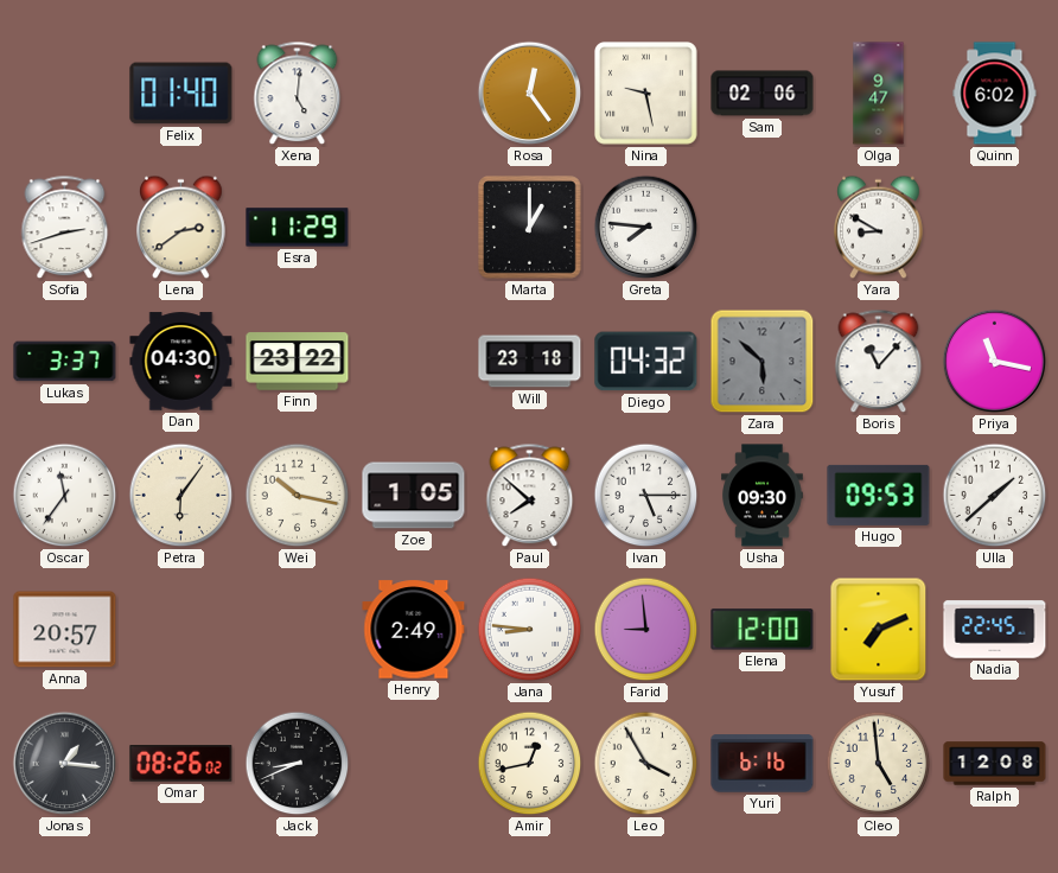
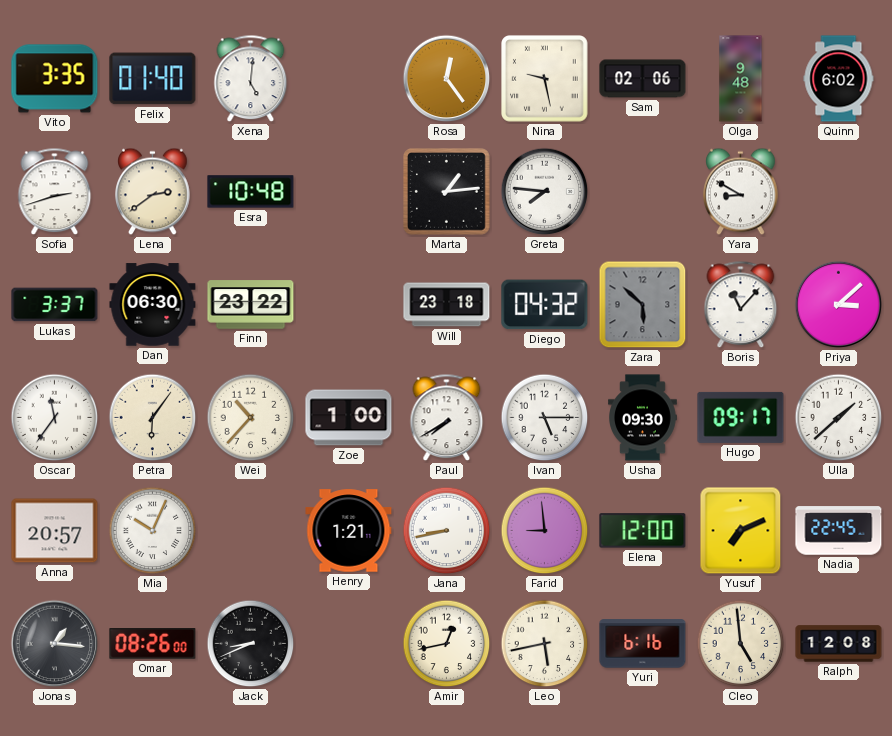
Vito: none -> 3:35 (55, 79)
Olga: 9:47 -> 9:48 (741, 79)
Esra: 11:29 -> 10:48 (251, 192)
Marta: 1:00 -> 1:14 (447, 192)
Dan: 04:30 -> 06:30 (153, 305)
Priya: 11:17 -> 3:08 (839, 305)
Wei: 10:17 -> 10:37 (251, 418)
Zoe: 1:05 -> 1:00 (349, 418)
Paul: 7:52 -> 7:40 (447, 418)
Hugo: 09:53 -> 09:17 (741, 417)
Mia: none -> 10:04 (153, 531)
Henry: 2:49 -> 1:21 (349, 531)
Jana: 8:46 -> 8:43 (447, 531)
Omar: 08:26:02 -> 08:26:00 (153, 644)
Leo: 3:55 -> 5:43 (545, 644)
